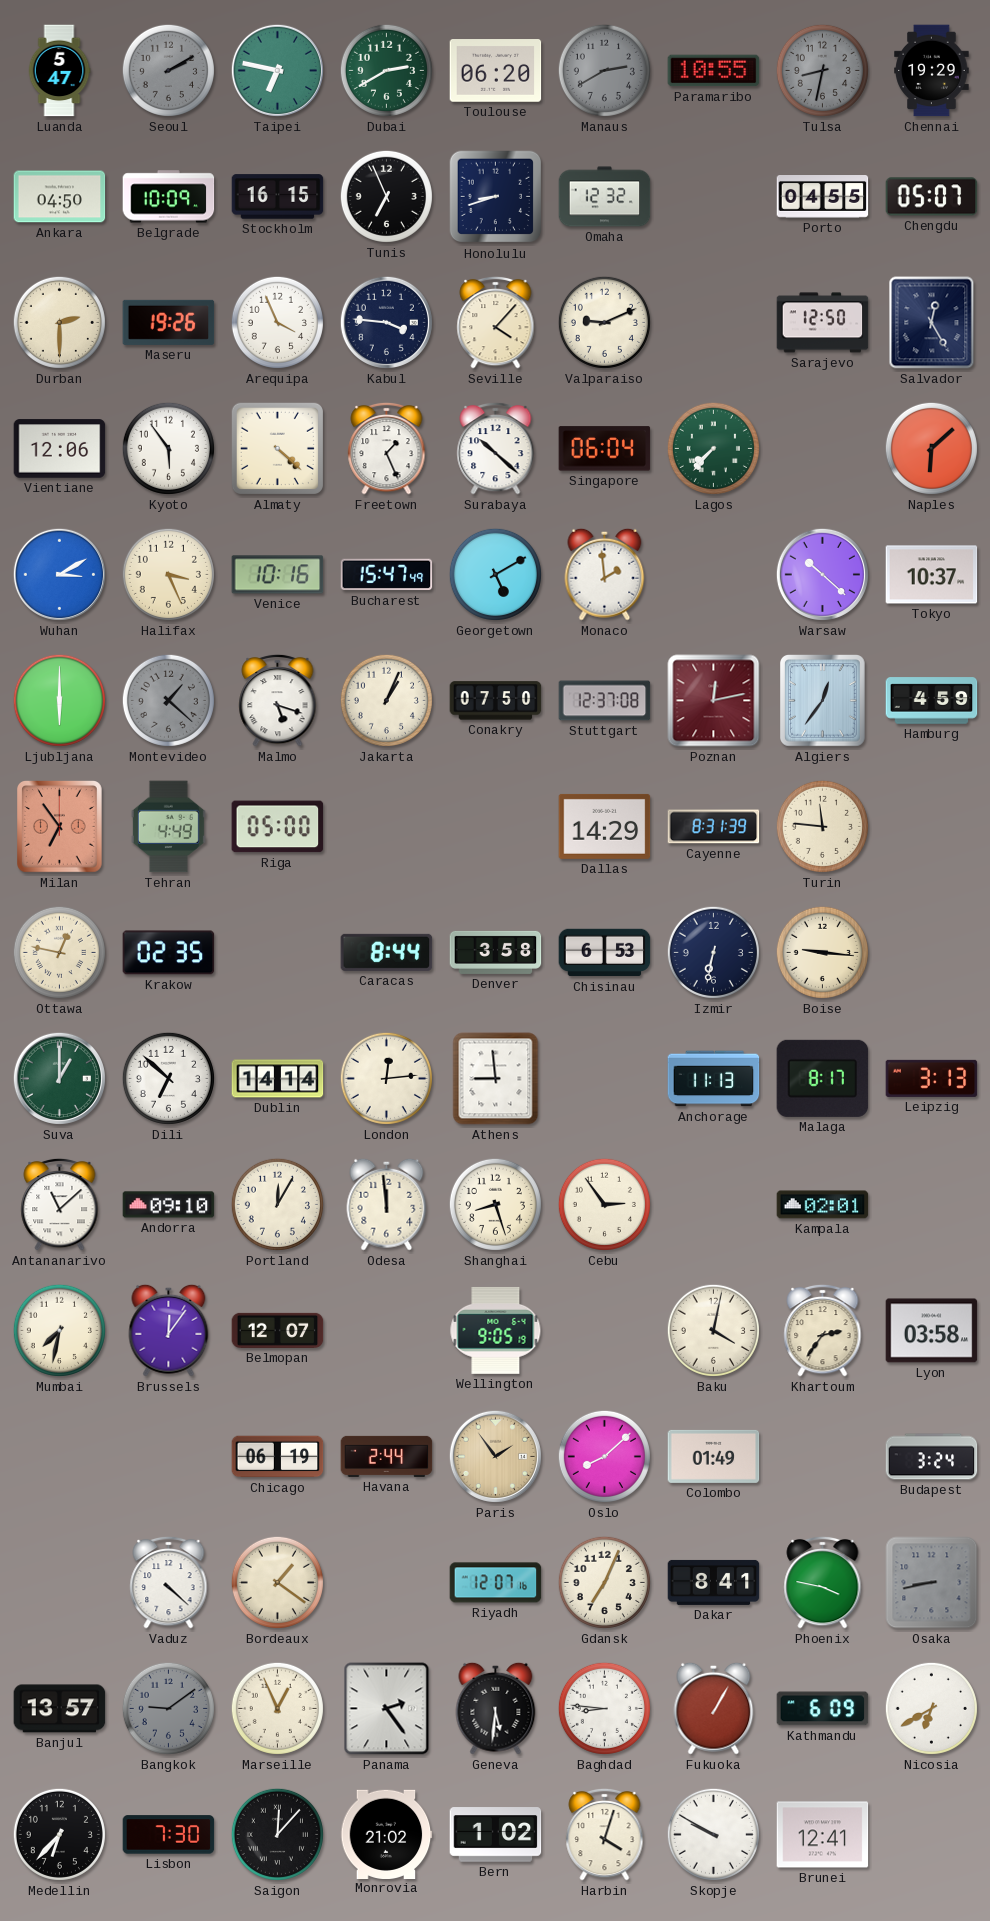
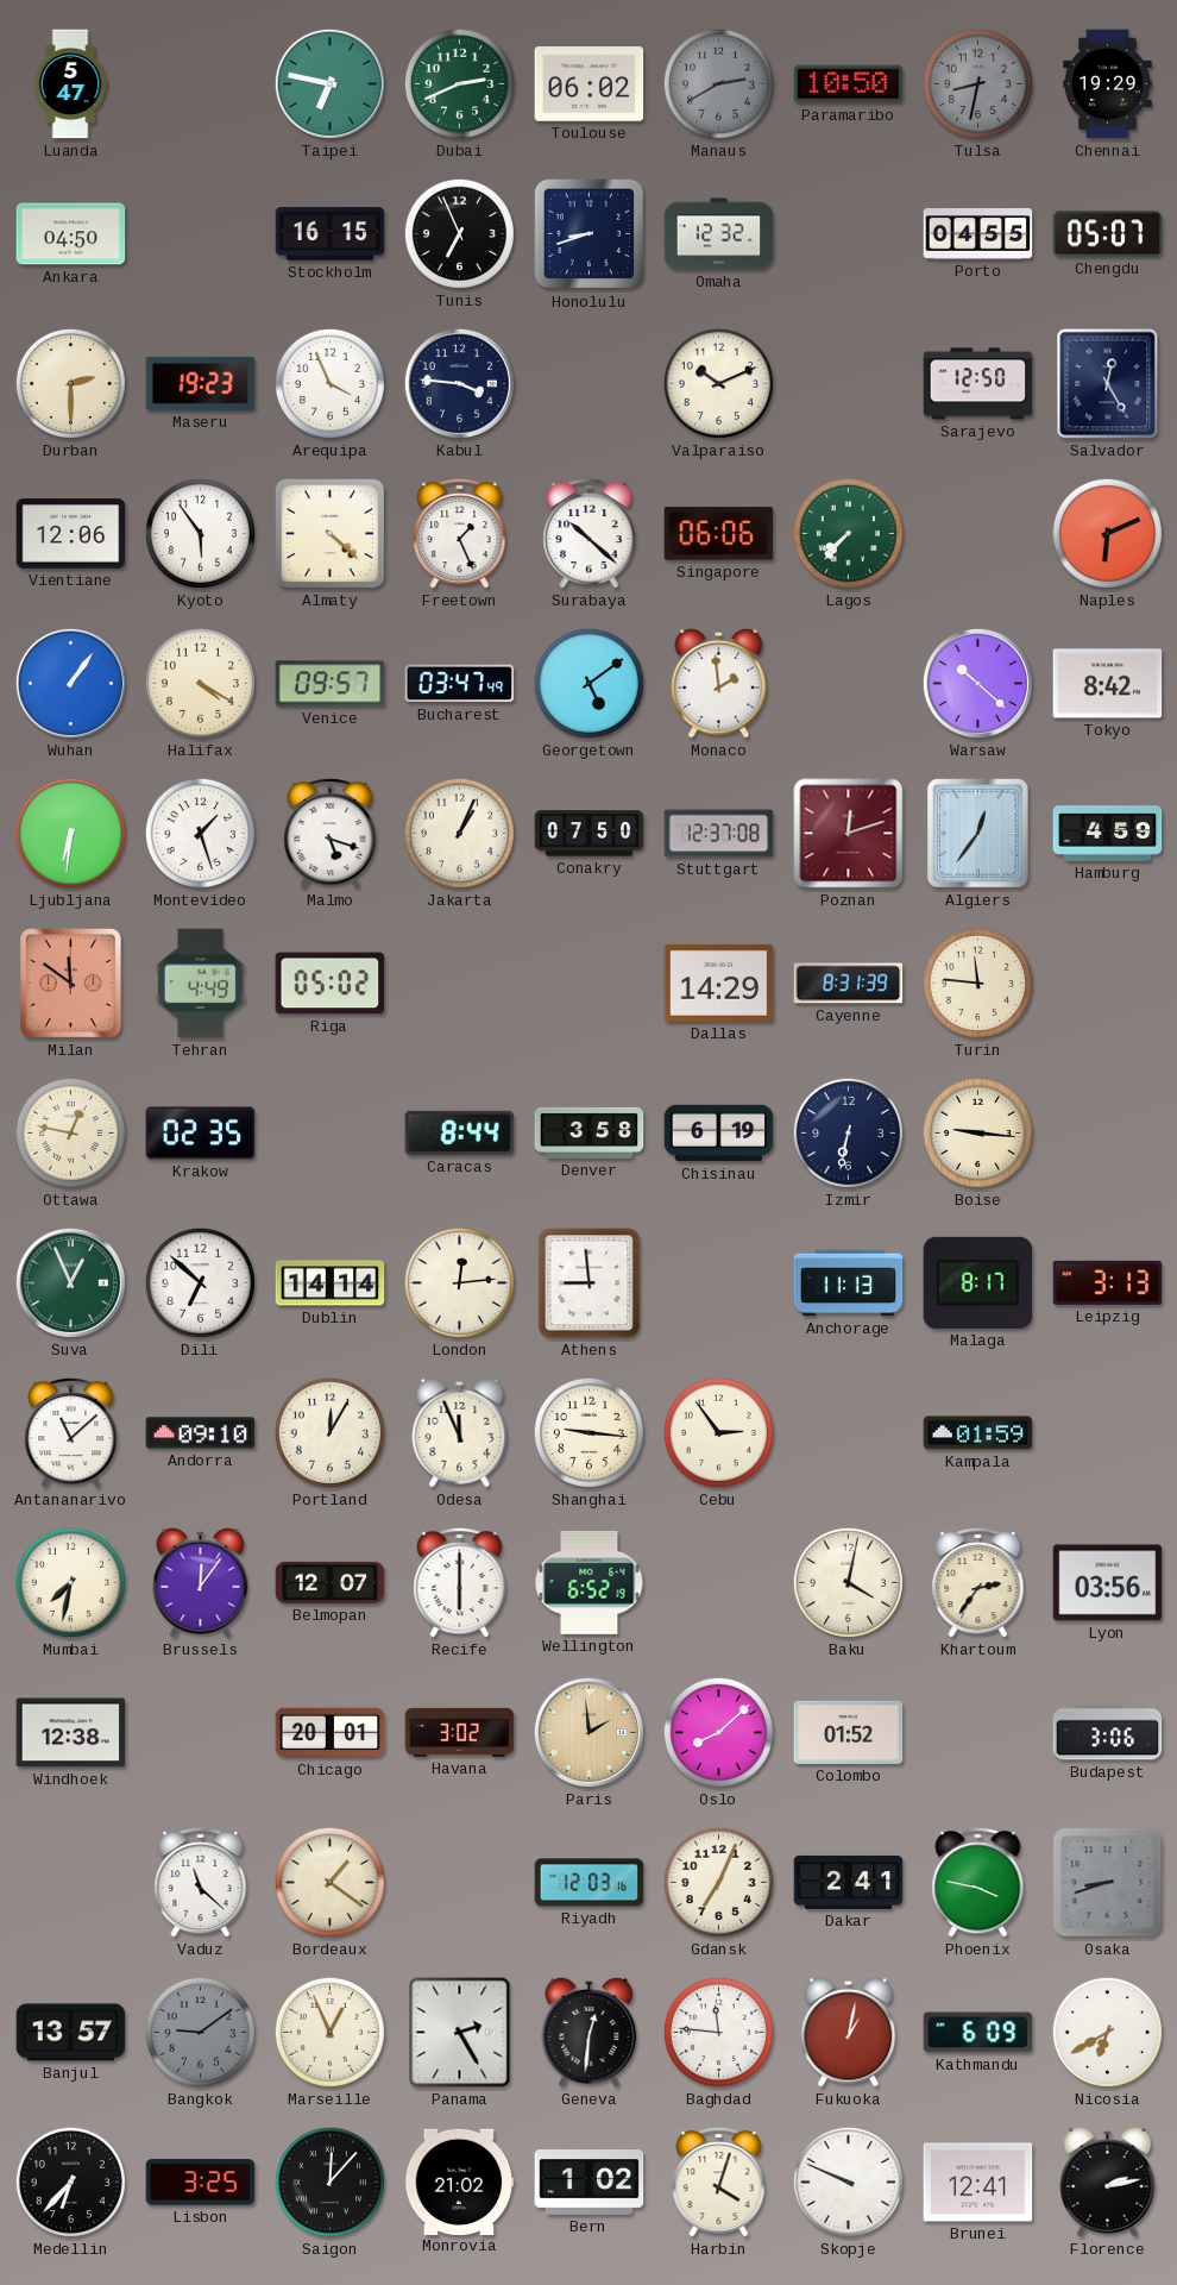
Seoul: 2:10 -> none (168, 70)
Dubai: 2:40 -> 2:41 (459, 83)
Toulouse: 06:20 -> 06:02 (590, 84)
Paramaribo: 10:55 -> 10:50 (849, 84)
Belgrade: 10:09 -> none (169, 197)
Maseru: 19:26 -> 19:23 (201, 383)
Seville: 4:07 -> none (496, 322)
Valparaiso: 9:11 -> 10:11 (718, 383)
Singapore: 06:04 -> 06:06 (719, 534)
Naples: 6:08 -> 6:11 (1107, 533)
Wuhan: 3:10 -> 1:06 (70, 683)
Halifax: 3:26 -> 4:20 (200, 683)
Venice: 10:16 -> 09:57 (331, 684)
Bucharest: 15:47 -> 03:47 (460, 684)
Georgetown: 5:10 -> 5:09 (588, 683)
Tokyo: 10:37 -> 8:42 (1108, 684)
Ljubljana: 6:00 -> 6:31 (70, 833)
Montevideo: 1:22 -> 1:27 (200, 833)
Montevideo dial: grey -> white (200, 833)
Poznan: 12:13 -> 12:12 (849, 834)
Milan: 6:54 -> 11:51 (71, 984)
Riga: 05:00 -> 05:02 (331, 984)
Chisinau: 6:53 -> 6:19 (719, 1134)
Suva: 1:00 -> 12:56 (70, 1282)
Odesa: 11:59 -> 11:56 (460, 1432)
Shanghai: 8:27 -> 9:16 (588, 1432)
Kampala: 02:01 -> 01:59 (978, 1433)
Recife: none -> 6:00 (460, 1582)
Wellington: 9:05 -> 6:52 (590, 1582)
Lyon: 03:58 -> 03:56 (1108, 1583)
Windhoek: none -> 12:38 (71, 1733)
Chicago: 06:19 -> 20:01 (331, 1733)
Havana: 2:44 -> 3:02 (460, 1732)
Paris: 1:54 -> 1:59 (588, 1732)
Colombo: 01:49 -> 01:52 (849, 1732)
Budapest: 3:24 -> 3:06 (1108, 1733)
Vaduz: 4:22 -> 11:22 (201, 1882)
Riyadh: 12:07 -> 12:03 (590, 1883)
Dakar: 8:41 -> 2:41 (849, 1882)
Osaka: 8:43 -> 8:42 (1108, 1883)
Panama: 2:24 -> 2:25 (460, 2033)
Geneva: 5:31 -> 12:31 (590, 2032)
Baghdad: 8:46 -> 11:46 (718, 2032)
Fukuoka: 1:05 -> 1:02 (849, 2032)
Lisbon: 7:30 -> 3:25 (201, 2183)
Skopje: 9:50 -> 9:49 (848, 2182)
Florence: none -> 2:13 (1108, 2182)
